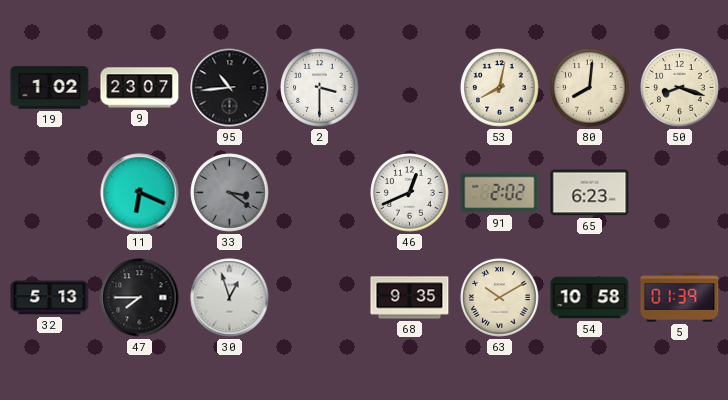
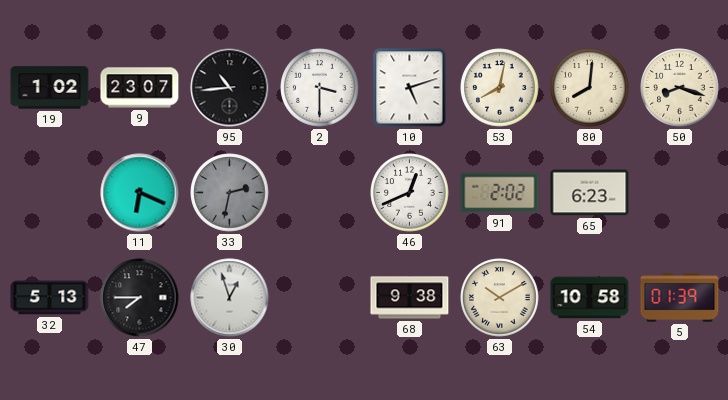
10: none -> 5:12 (410, 88)
33: 3:21 -> 2:32 (230, 193)
68: 9:35 -> 9:38 (410, 298)
